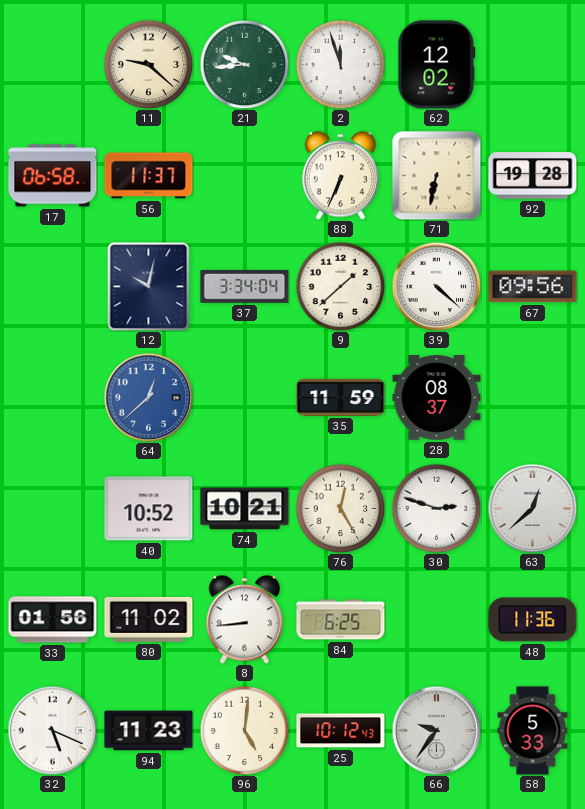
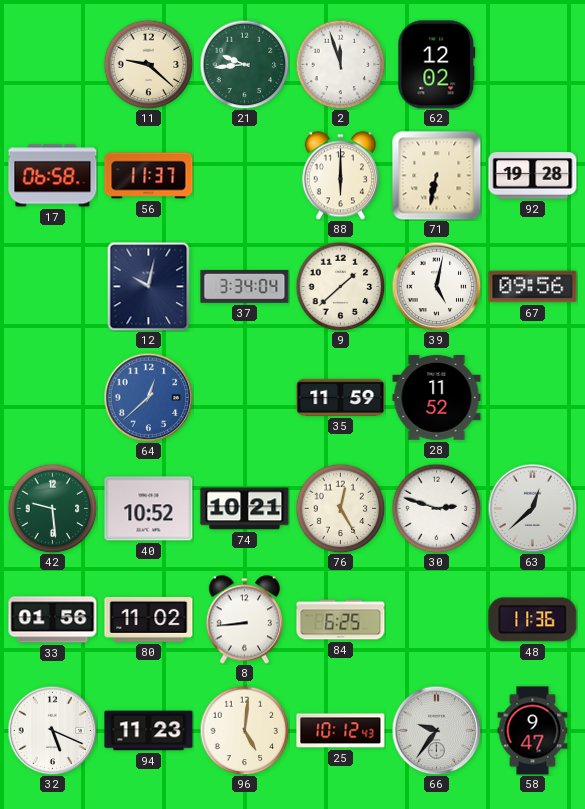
88: 6:34 -> 6:00 (340, 176)
39: 4:22 -> 5:02 (436, 286)
28: 08:37 -> 11:52 (437, 398)
42: none -> 9:29 (52, 508)
58: 5:33 -> 9:47 (533, 731)
